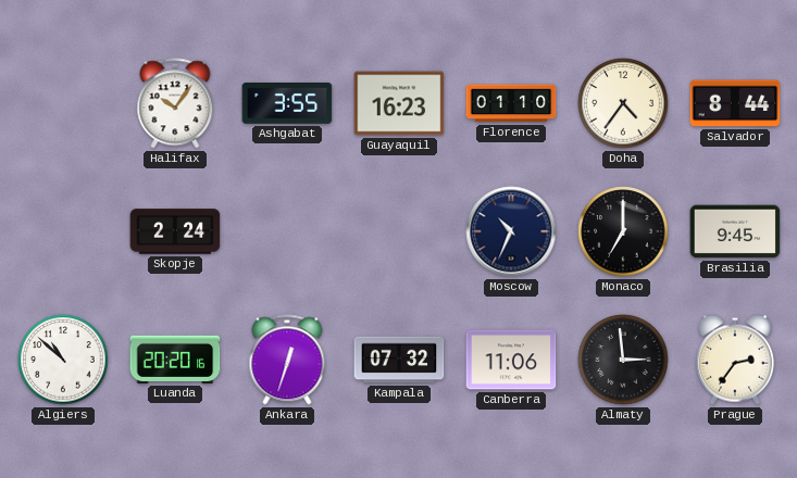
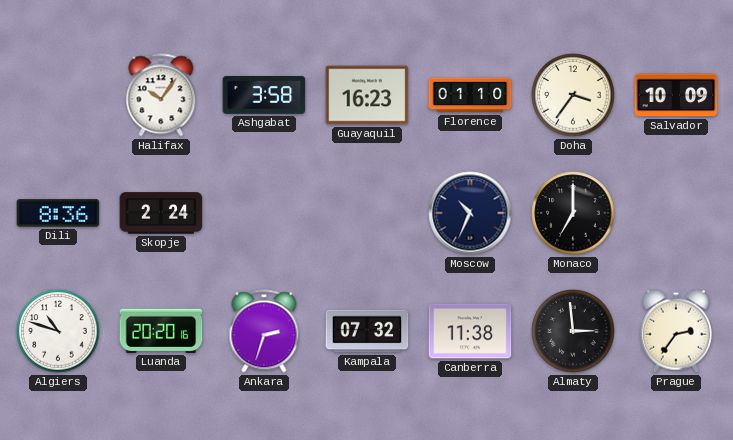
Ashgabat: 3:55 -> 3:58 (264, 96)
Doha: 4:36 -> 3:36 (573, 95)
Salvador: 8:44 -> 10:09 (676, 95)
Dili: none -> 8:36 (58, 213)
Brasilia: 9:45 -> none (735, 231)
Algiers: 10:52 -> 10:48 (58, 331)
Ankara: 12:33 -> 2:33 (264, 331)
Canberra: 11:06 -> 11:38 (470, 331)
